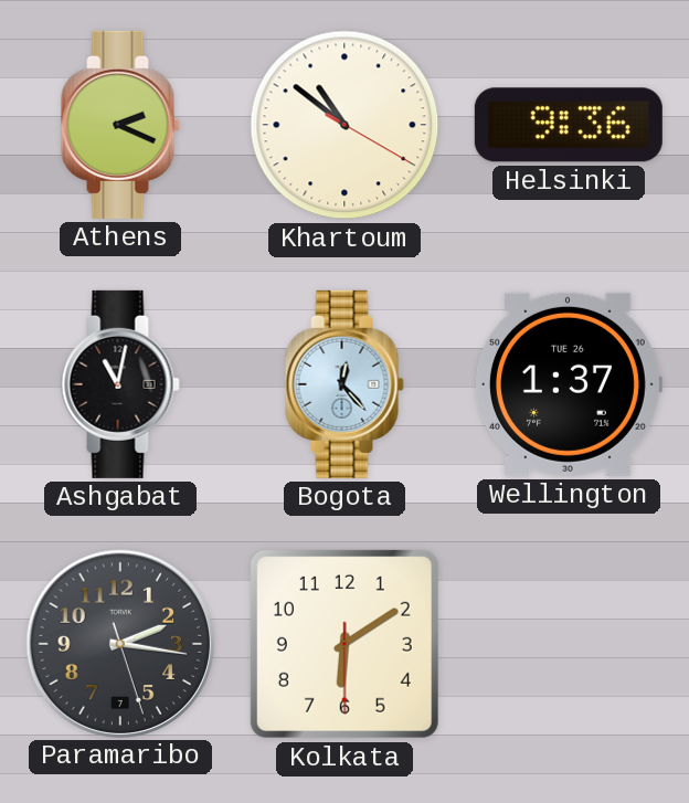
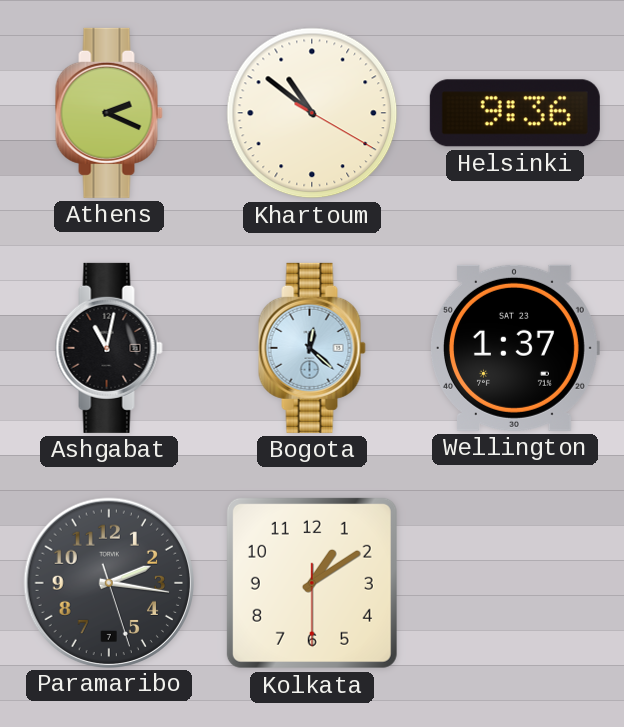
Bogota: 12:23 -> 12:22 (312, 348)
Wellington date: TUE 26 -> SAT 23 (515, 348)
Kolkata: 6:09 -> 1:09 (312, 583)
